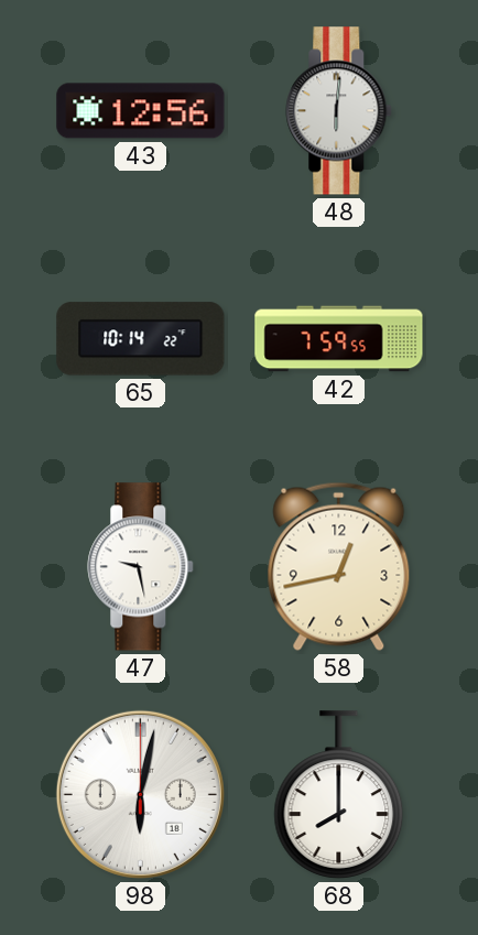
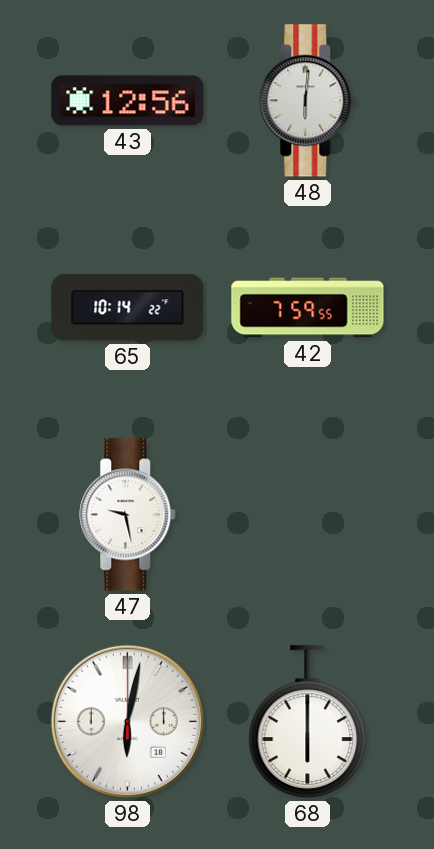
58: 12:43 -> none (339, 566)
68: 8:00 -> 6:00 (308, 722)
